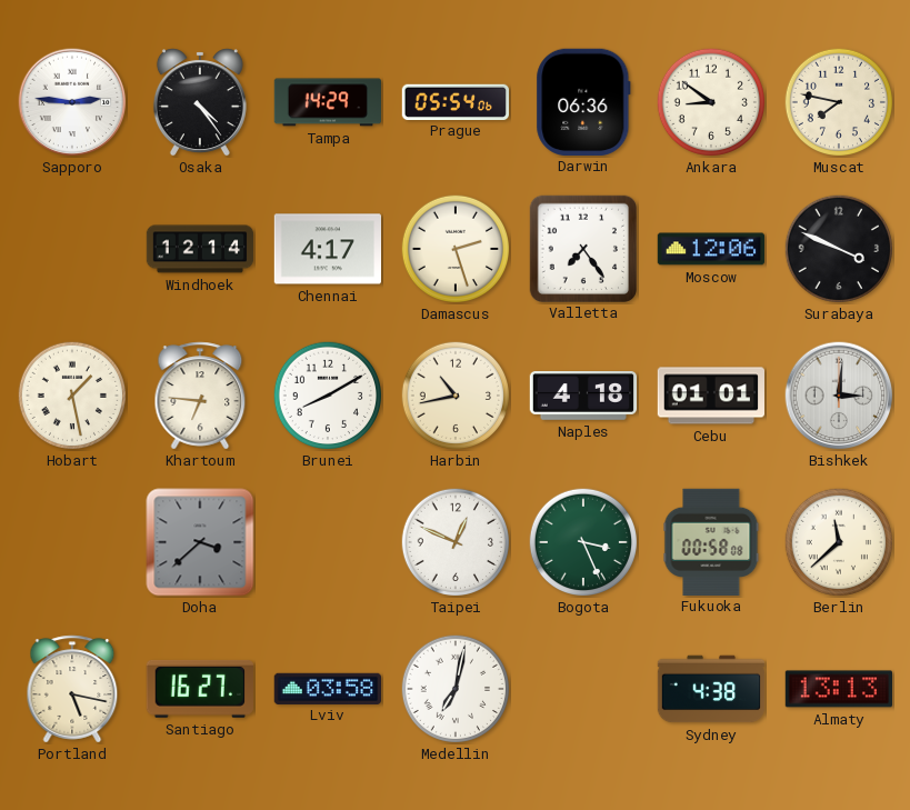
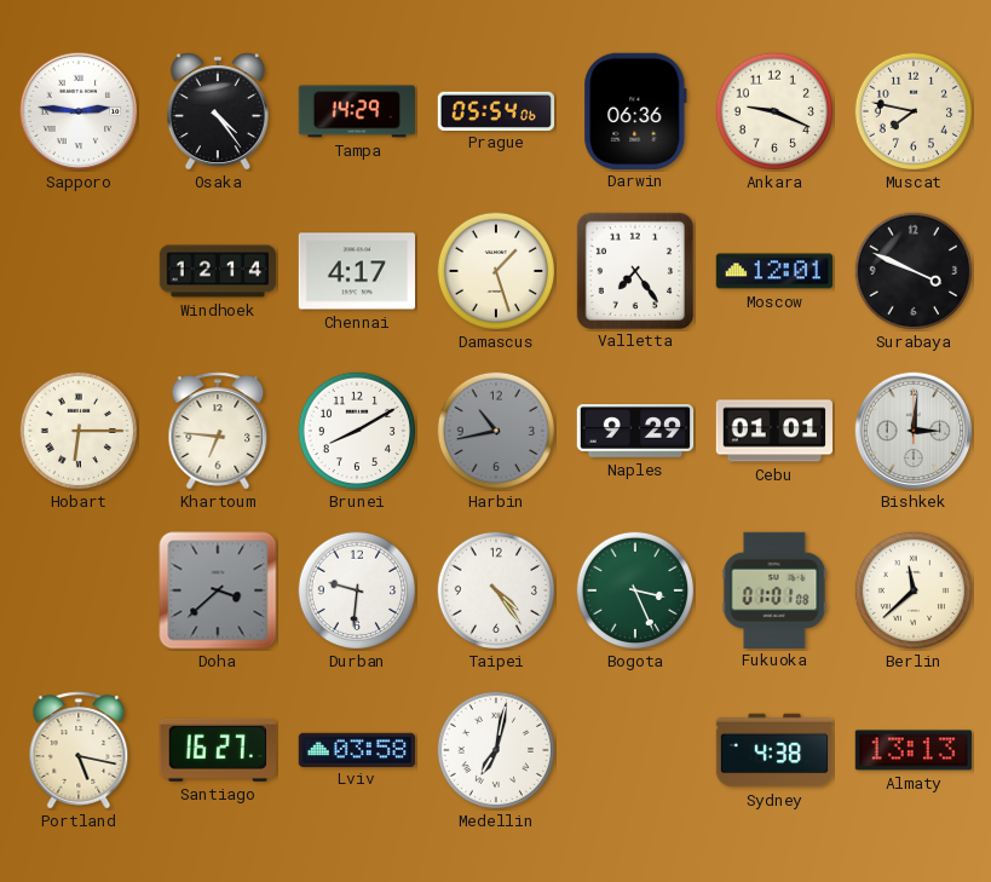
Ankara: 8:51 -> 9:19 (773, 110)
Damascus: 2:27 -> 1:27 (495, 270)
Moscow: 12:06 -> 12:01 (774, 271)
Hobart: 1:28 -> 6:15 (77, 430)
Harbin dial: cream -> grey (495, 430)
Naples: 4:18 -> 9:29 (635, 432)
Durban: none -> 9:31 (356, 589)
Taipei: 12:49 -> 4:24 (495, 589)
Fukuoka: 00:58 -> 01:01 (774, 589)
